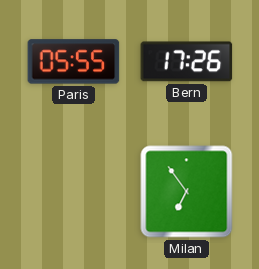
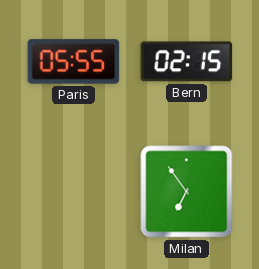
Bern: 17:26 -> 02:15 (187, 62)
